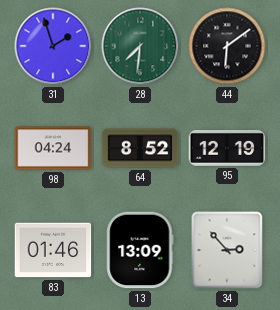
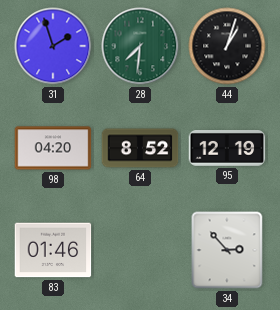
44: 6:09 -> 1:03 (227, 46)
98: 04:24 -> 04:20 (53, 148)
13: 13:09 -> none (140, 250)
